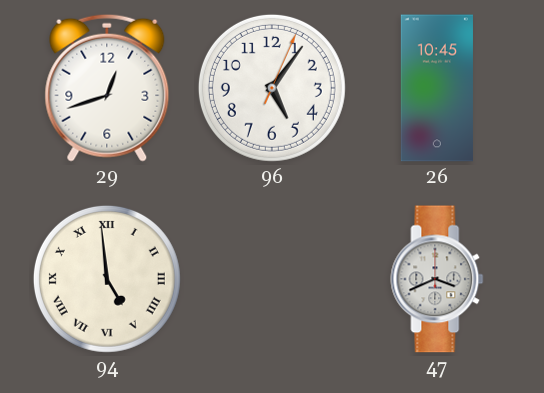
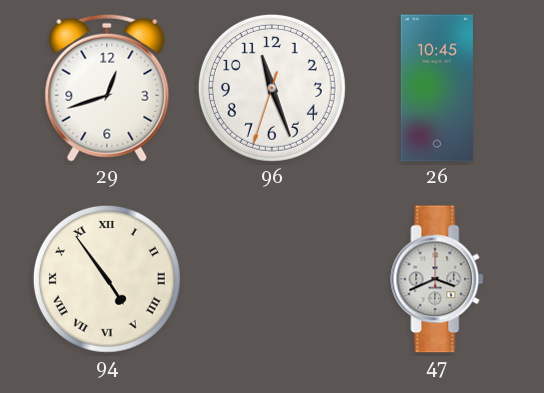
96: 5:06 -> 11:26 (272, 88)
94: 4:59 -> 4:54 (107, 279)
